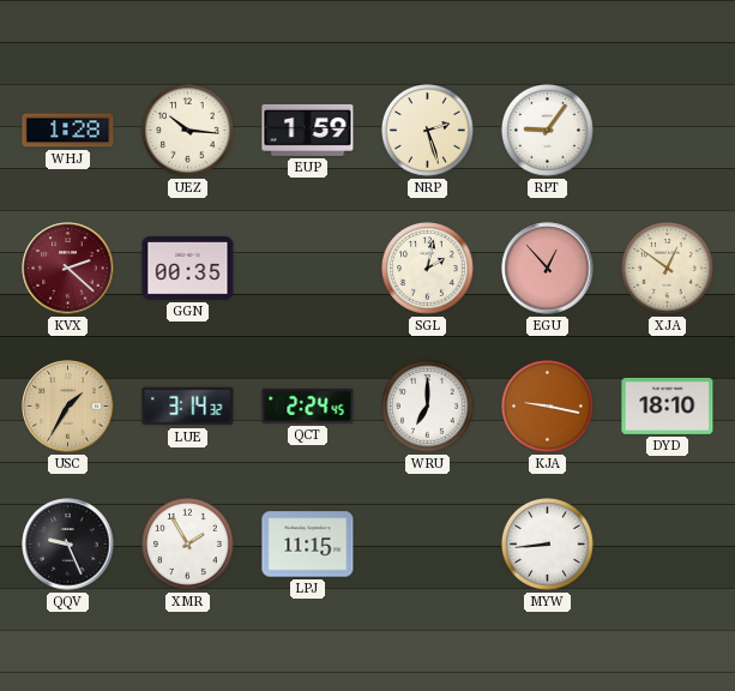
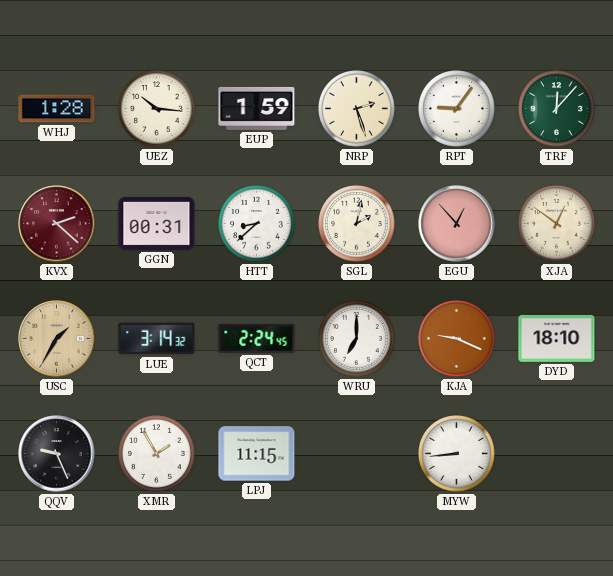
TRF: none -> 12:07 (557, 109)
GGN: 00:35 -> 00:31 (157, 223)
HTT: none -> 8:38 (257, 224)
KJA: 9:17 -> 9:19 (457, 339)
